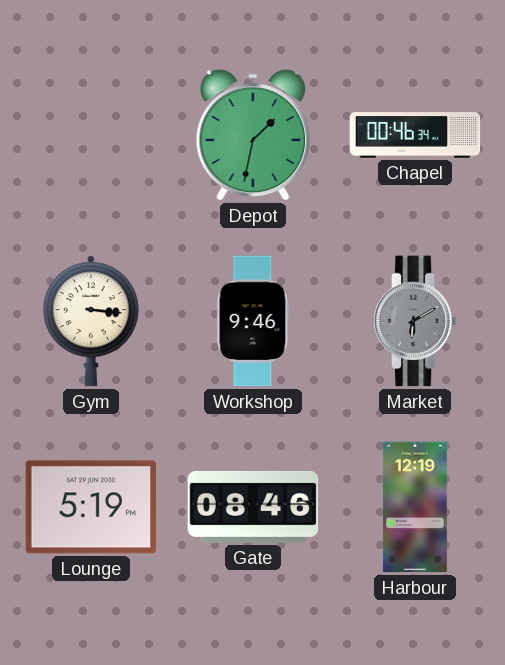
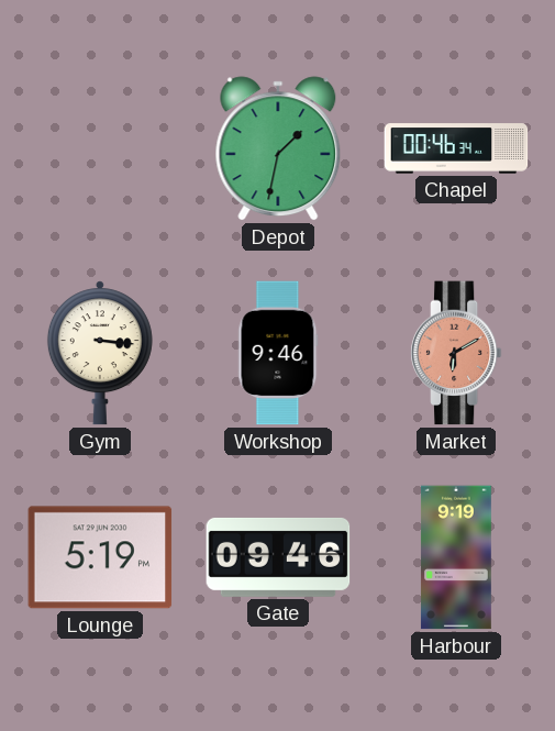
Market dial: grey -> salmon (456, 353)
Gate: 08:46 -> 09:46 (278, 557)
Harbour: 12:19 -> 9:19 (456, 557)
